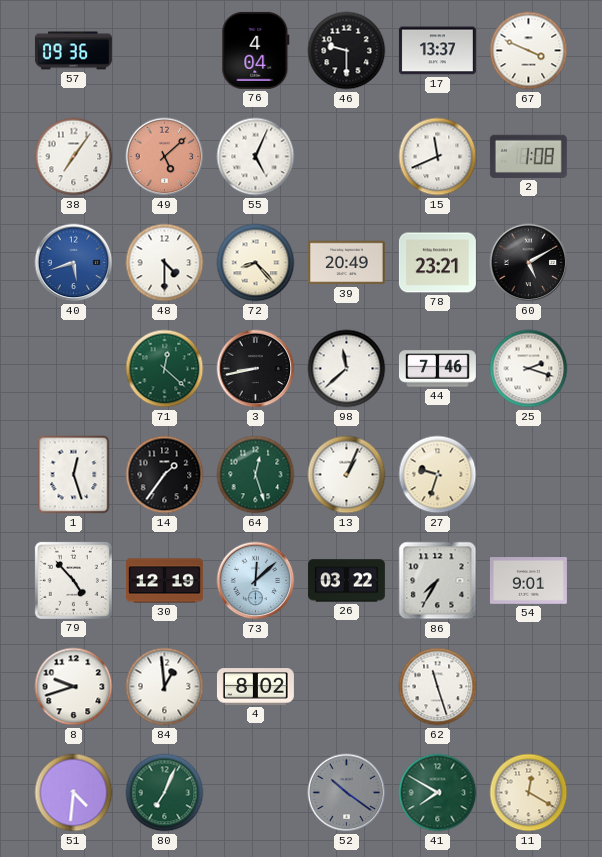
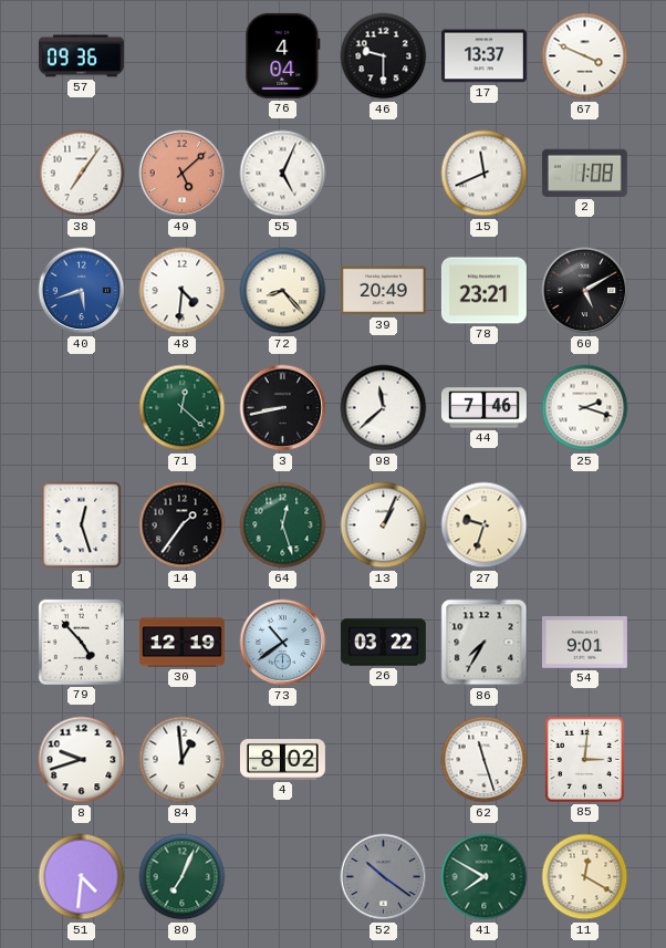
48: 4:30 -> 4:31 (183, 291)
73: 12:08 -> 10:39 (283, 643)
85: none -> 3:01 (584, 759)
